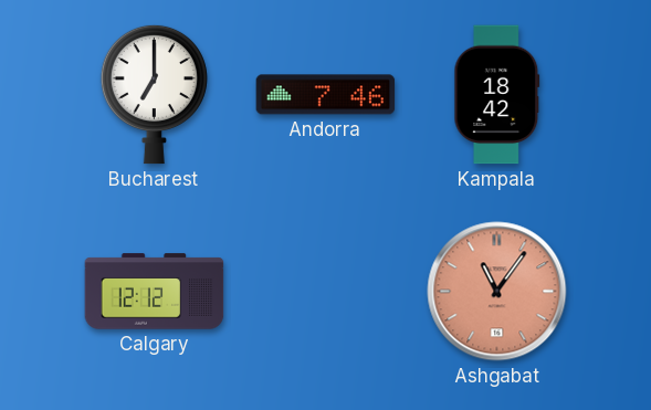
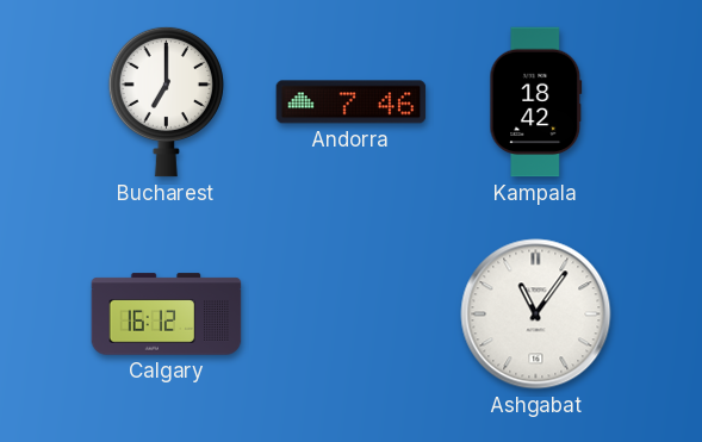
Calgary: 12:12 -> 16:12 (167, 315)
Ashgabat dial: salmon -> white (536, 315)
